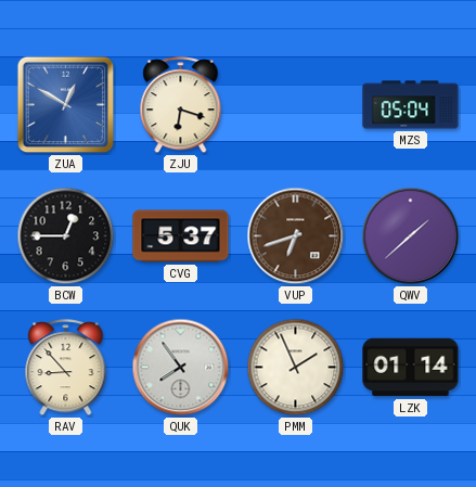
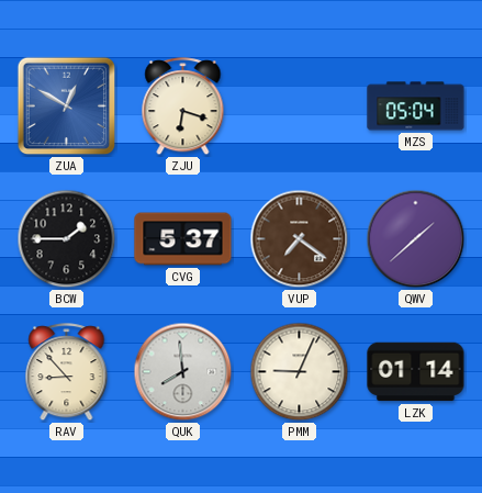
BCW: 12:45 -> 1:45 (67, 239)
VUP: 6:42 -> 7:21 (300, 239)
QUK: 7:54 -> 7:59 (183, 372)
PMM: 1:56 -> 9:04 (300, 372)
